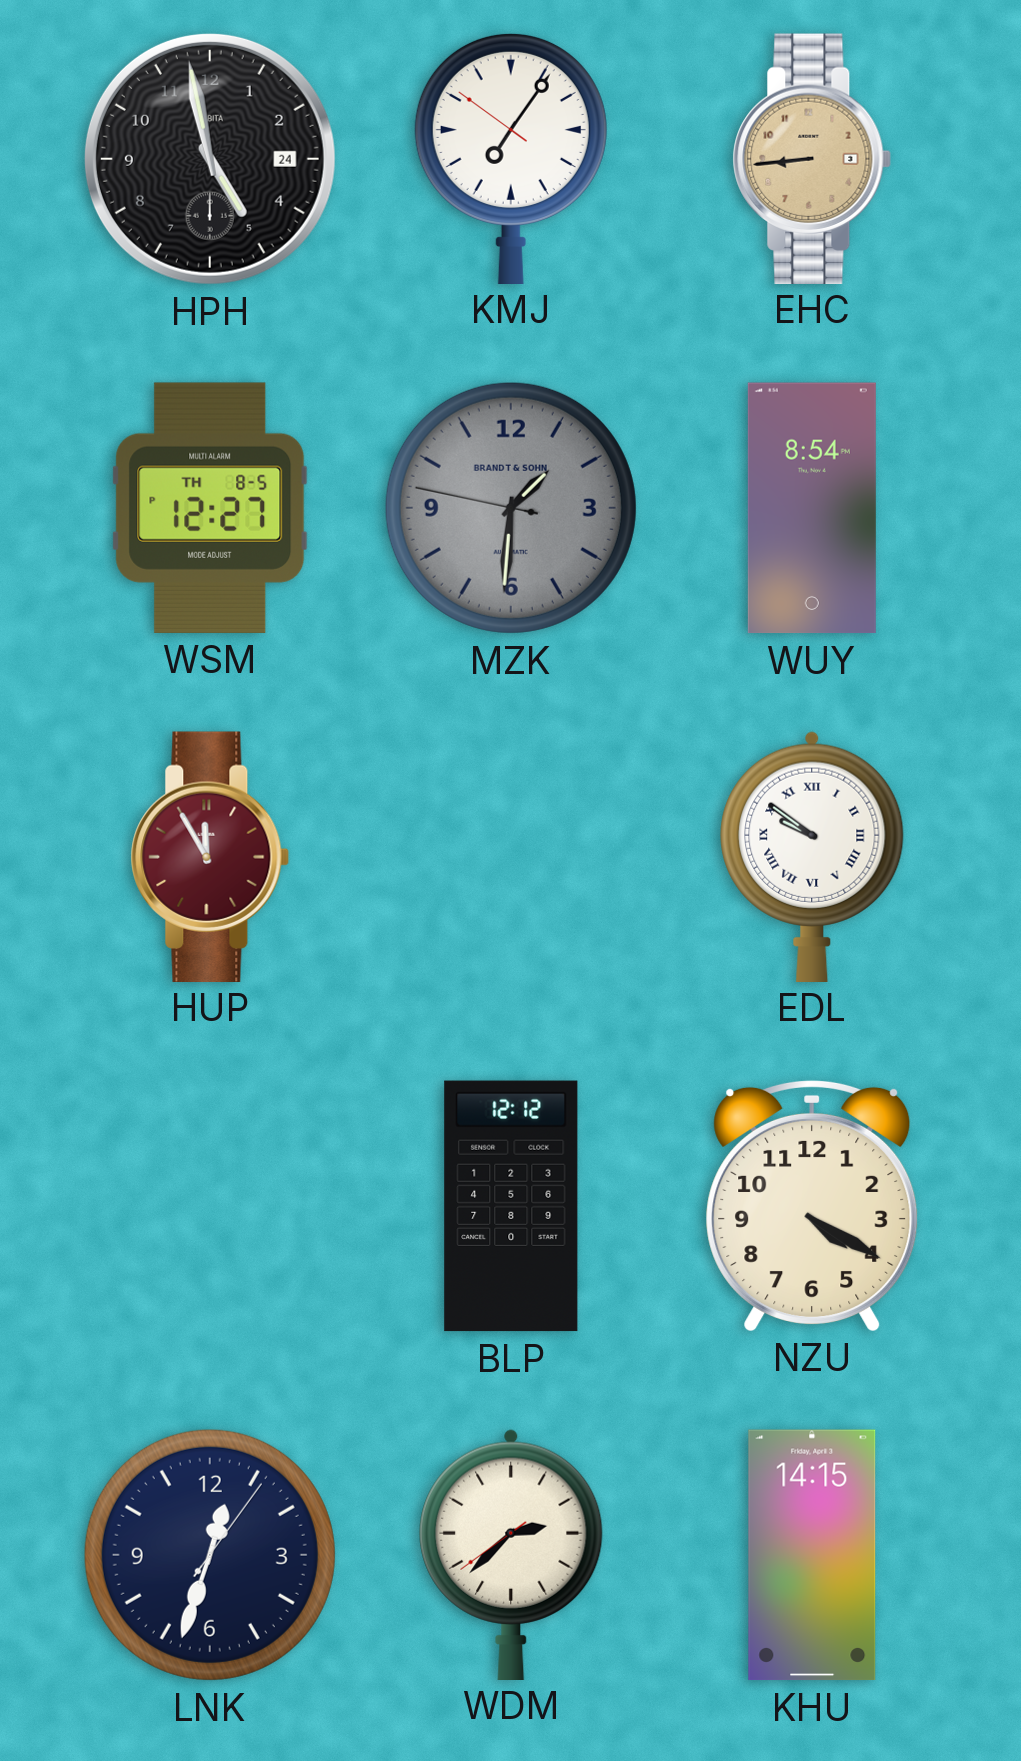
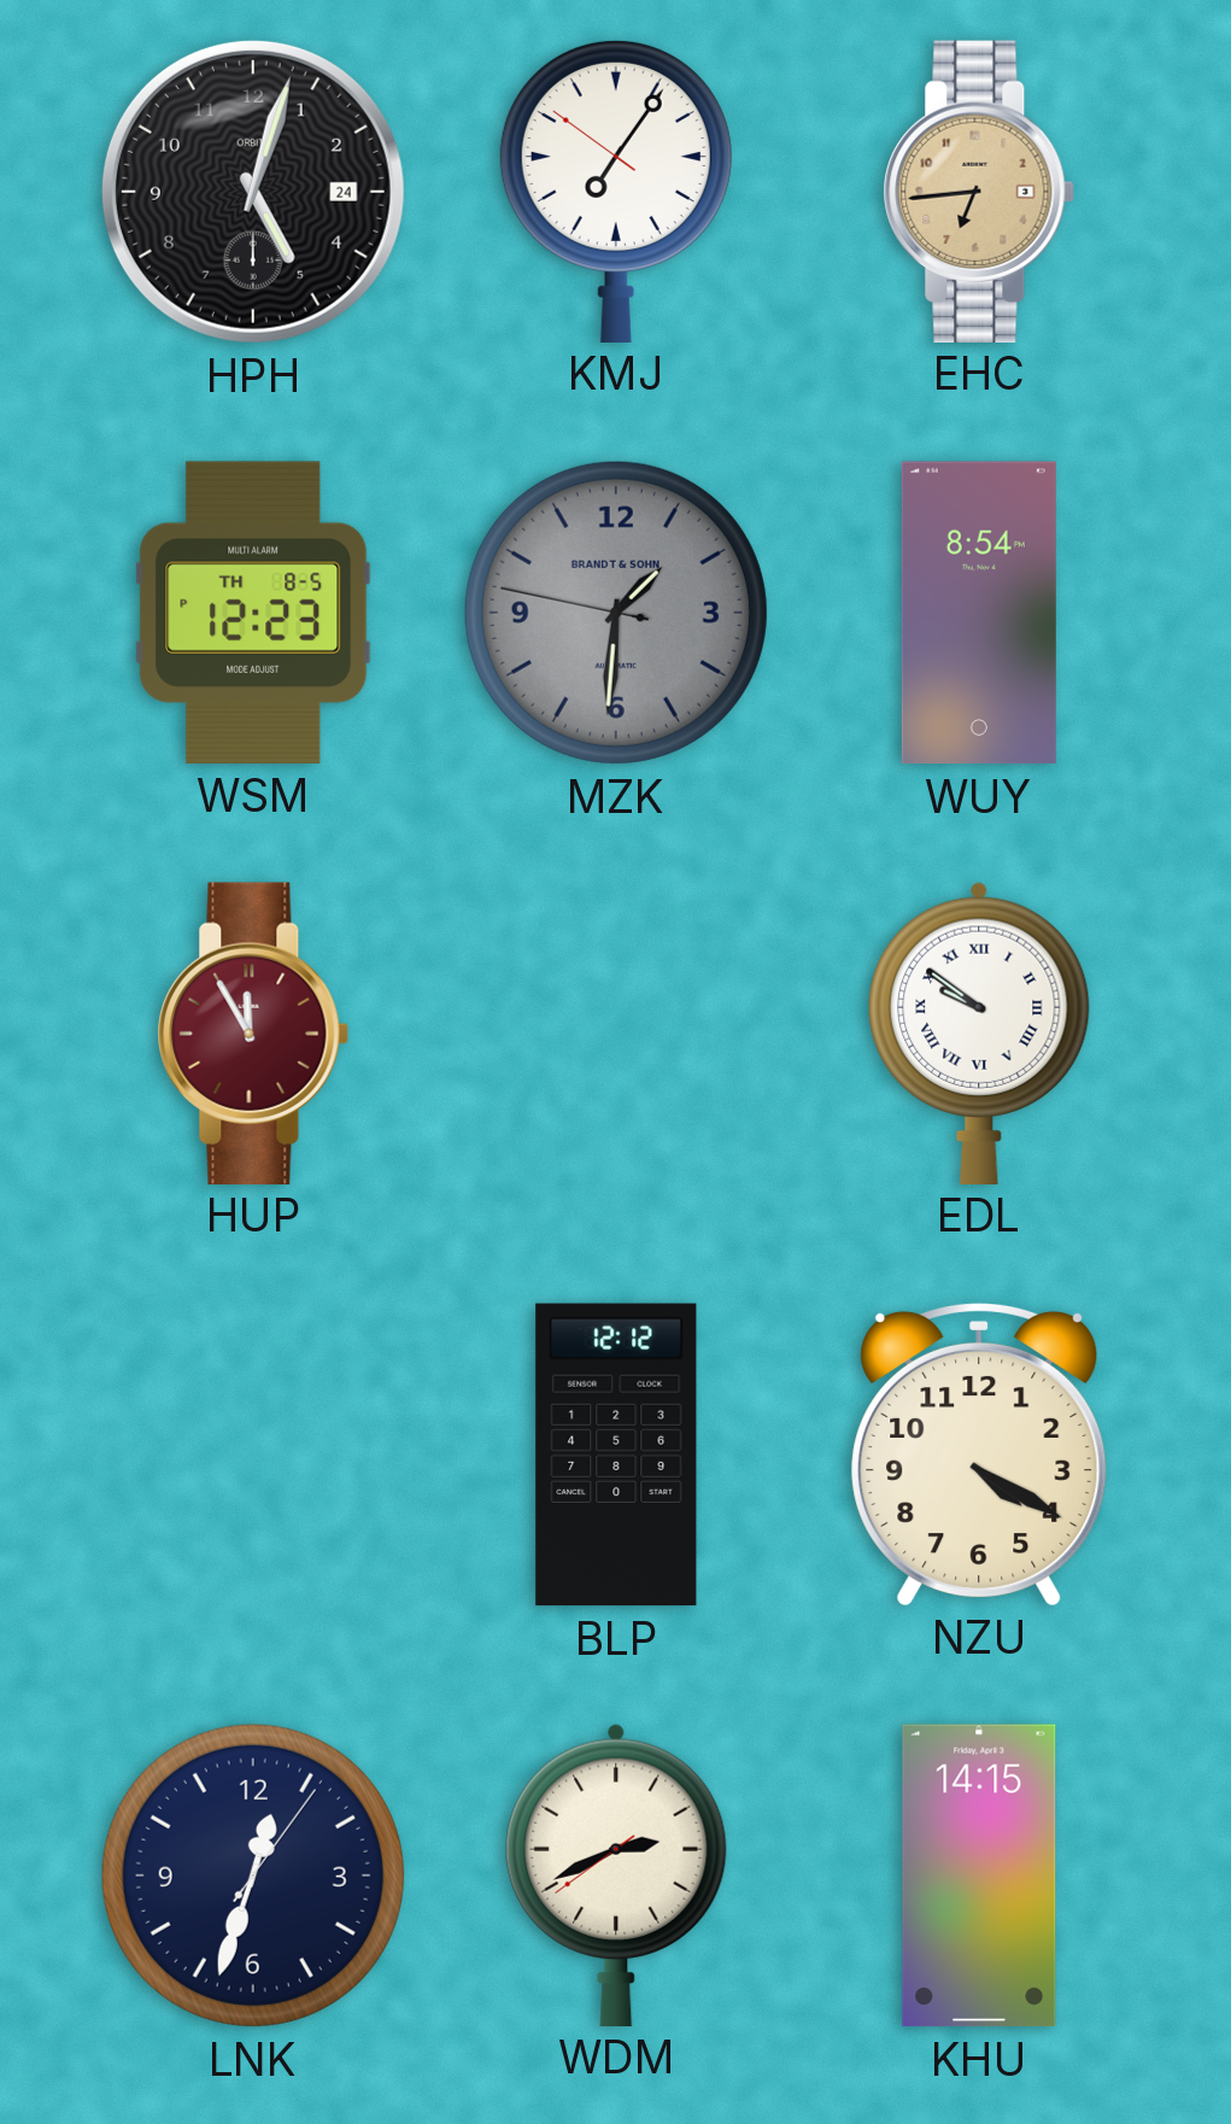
HPH: 4:58 -> 5:03 (253, 192)
EHC: 8:44 -> 6:44 (979, 191)
WSM: 12:27 -> 12:23 (253, 613)
WDM: 2:37 -> 2:40 (616, 1874)
